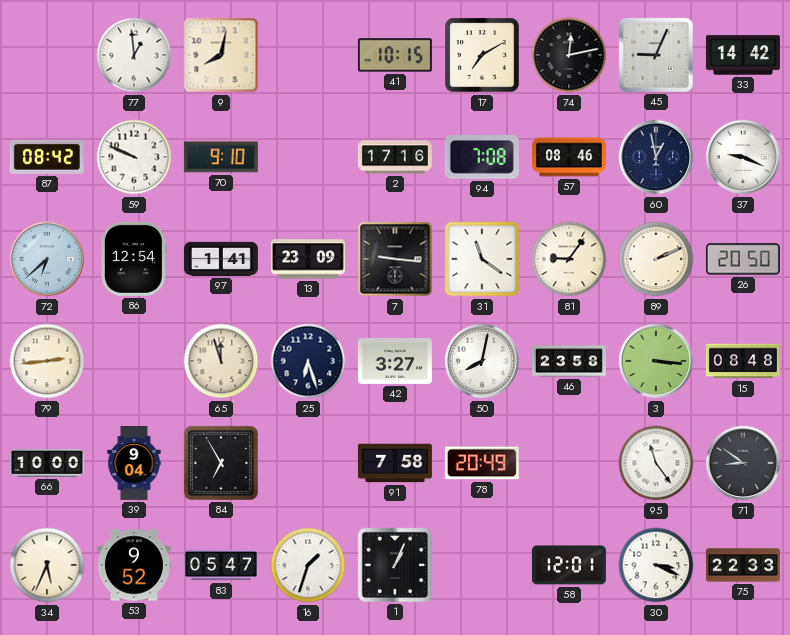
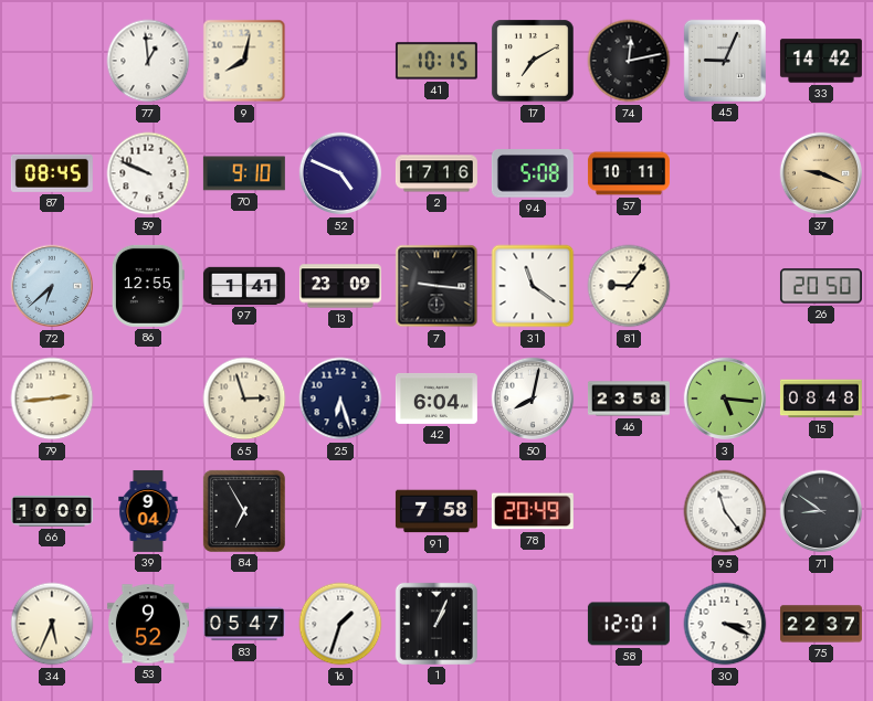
87: 08:42 -> 08:45 (52, 173)
52: none -> 4:49 (340, 173)
94: 7:08 -> 5:08 (533, 173)
57: 08:46 -> 10:11 (629, 173)
60: 12:58 -> none (656, 157)
37 dial: white -> champagne (821, 173)
86: 12:54 -> 12:55 (148, 286)
89: 2:11 -> none (656, 259)
65: 11:57 -> 2:57 (244, 399)
42: 3:27 -> 6:04 (436, 399)
3: 3:16 -> 5:16 (725, 399)
75: 22:33 -> 22:37 (821, 624)
